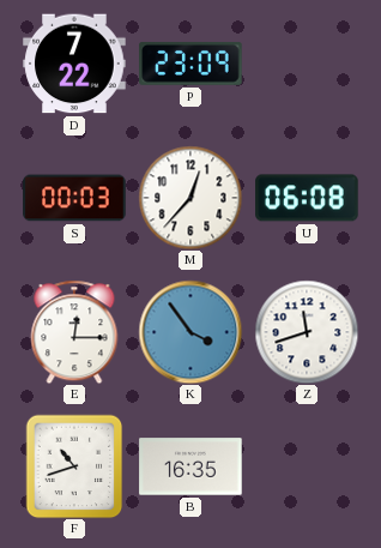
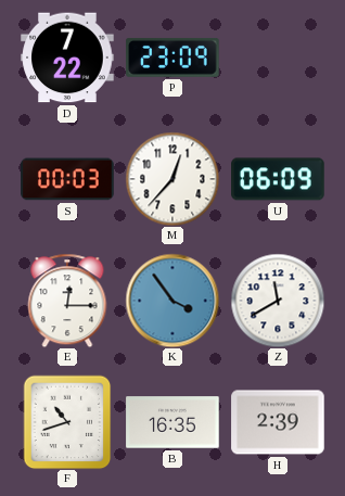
U: 06:08 -> 06:09 (278, 179)
Z: 11:42 -> 11:40 (278, 301)
H: none -> 2:39 (278, 422)
